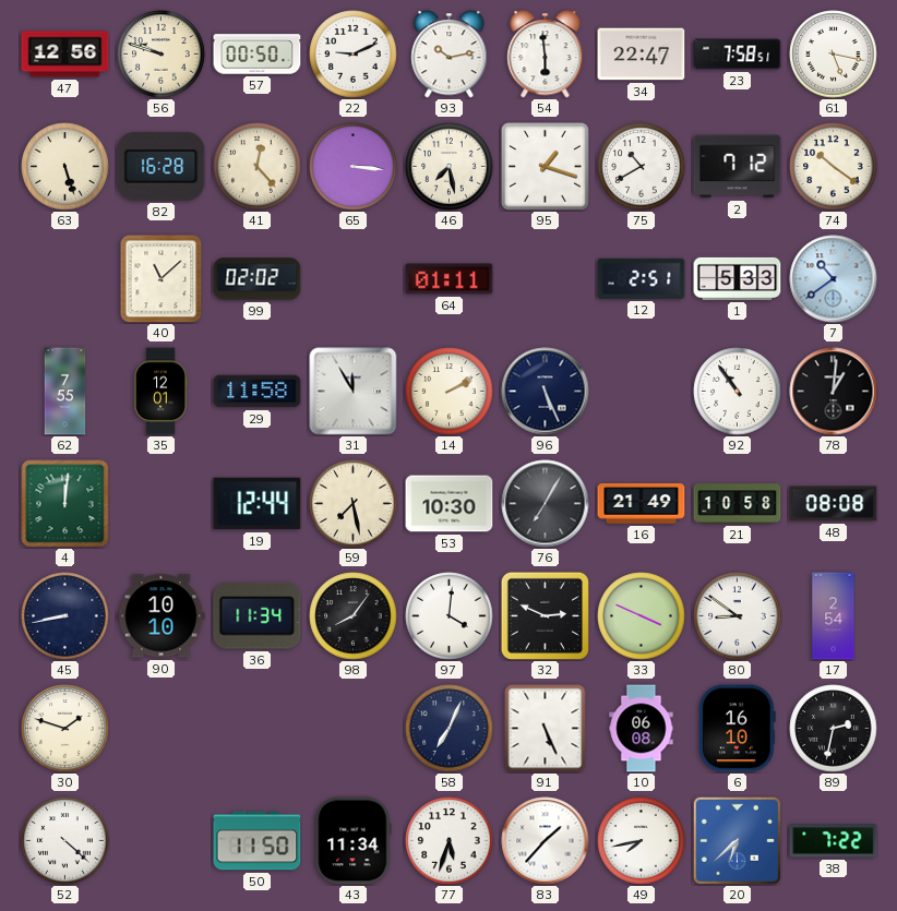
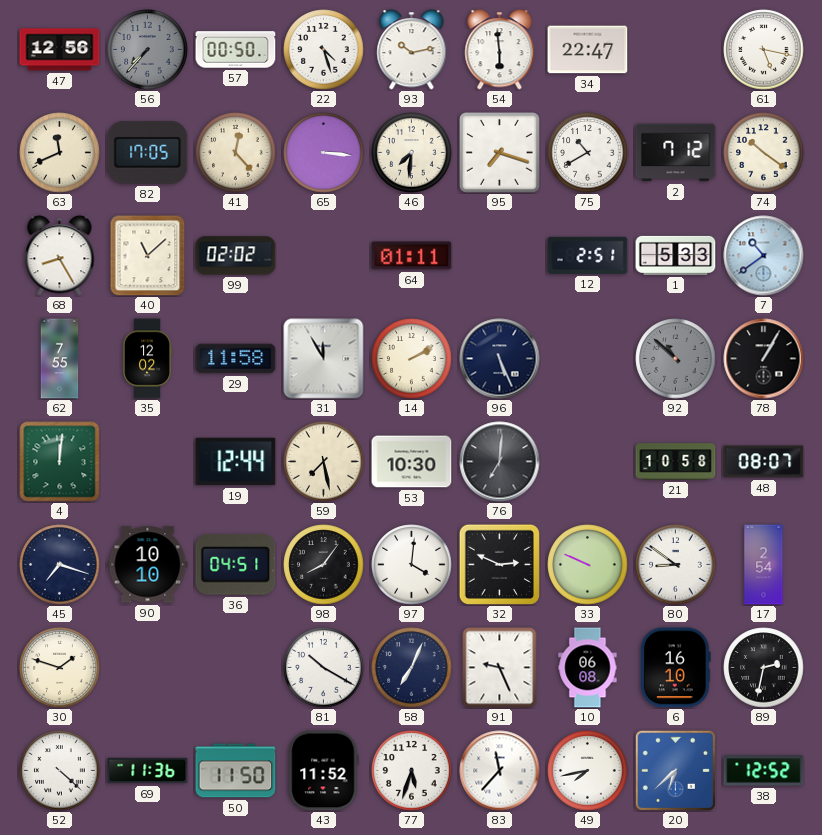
56: 9:48 -> 7:37 (148, 50)
56 dial: cream -> grey (148, 50)
22: 9:11 -> 4:27 (324, 50)
23: 7:58 -> none (738, 55)
63: 5:27 -> 11:41 (60, 153)
82: 16:28 -> 17:05 (148, 152)
46: 7:28 -> 7:31 (412, 153)
95: 1:18 -> 7:18 (499, 152)
68: none -> 8:25 (60, 256)
35: 12:01 -> 12:02 (147, 359)
92: 10:54 -> 10:52 (676, 359)
92 dial: white -> grey (676, 359)
78: 1:01 -> 1:05 (764, 359)
76: 7:05 -> 7:01 (500, 462)
16: 21:49 -> none (642, 504)
48: 08:08 -> 08:07 (764, 462)
45: 8:43 -> 7:18 (60, 565)
36: 11:34 -> 04:51 (236, 565)
33: 3:49 -> 9:49 (588, 565)
81: none -> 10:20 (324, 668)
91: 5:26 -> 9:26 (500, 668)
69: none -> 11:36 (148, 771)
43: 11:34 -> 11:52 (324, 771)
83: 1:37 -> 11:37 (500, 771)
38: 7:22 -> 12:52 (764, 771)
